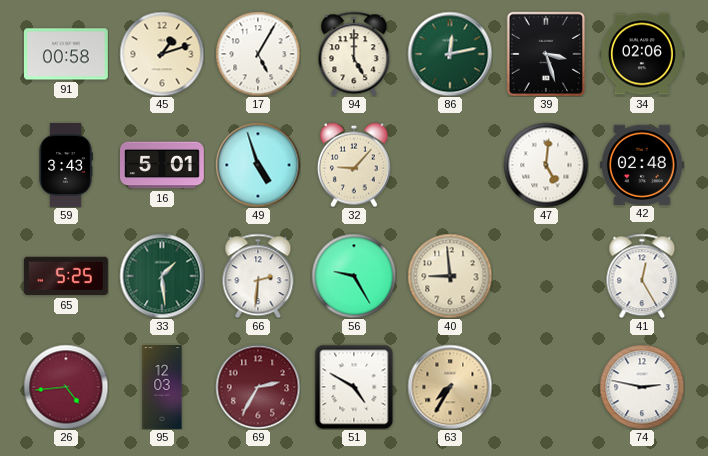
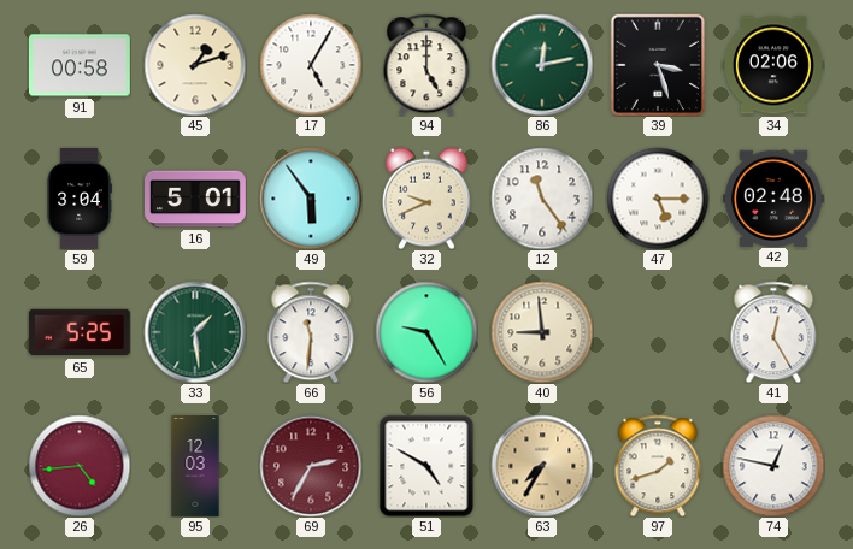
59: 3:43 -> 3:04 (80, 200)
49: 4:57 -> 5:54 (311, 199)
32: 9:07 -> 9:41 (426, 199)
12: none -> 11:24 (542, 199)
47: 5:01 -> 5:15 (658, 199)
66: 2:31 -> 11:31 (311, 332)
97: none -> 1:42 (658, 466)
74: 2:47 -> 12:47 (773, 466)
